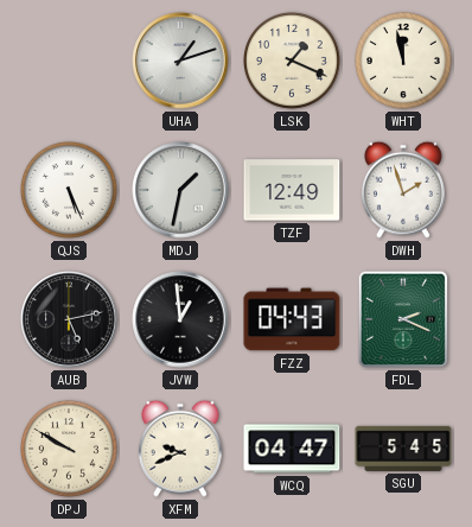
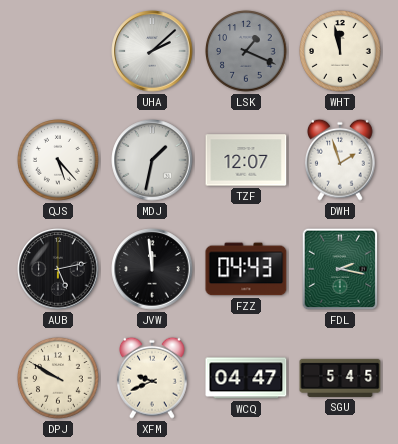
UHA: 1:12 -> 2:08 (152, 51)
LSK dial: cream -> grey (247, 52)
QJS: 5:26 -> 5:23 (59, 161)
TZF: 12:49 -> 12:07 (246, 160)
JVW: 12:59 -> 11:59 (152, 269)
FDL: 2:19 -> 2:17 (340, 269)
